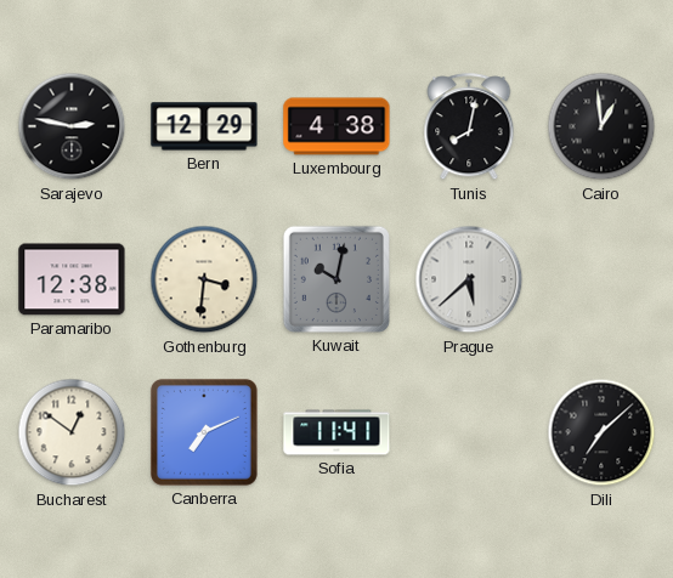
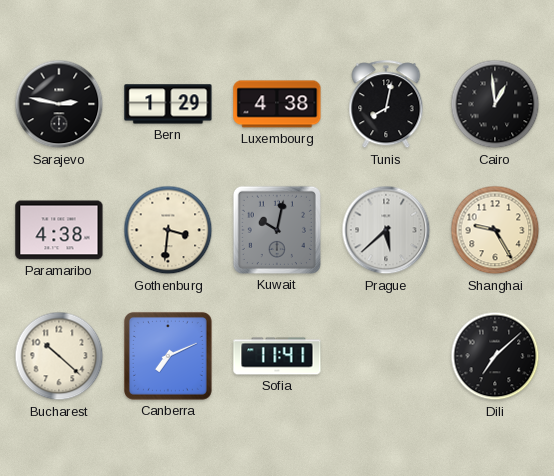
Bern: 12:29 -> 1:29 (168, 104)
Paramaribo: 12:38 -> 4:38 (59, 230)
Shanghai: none -> 9:25 (495, 230)
Bucharest: 12:51 -> 10:22 (59, 356)
